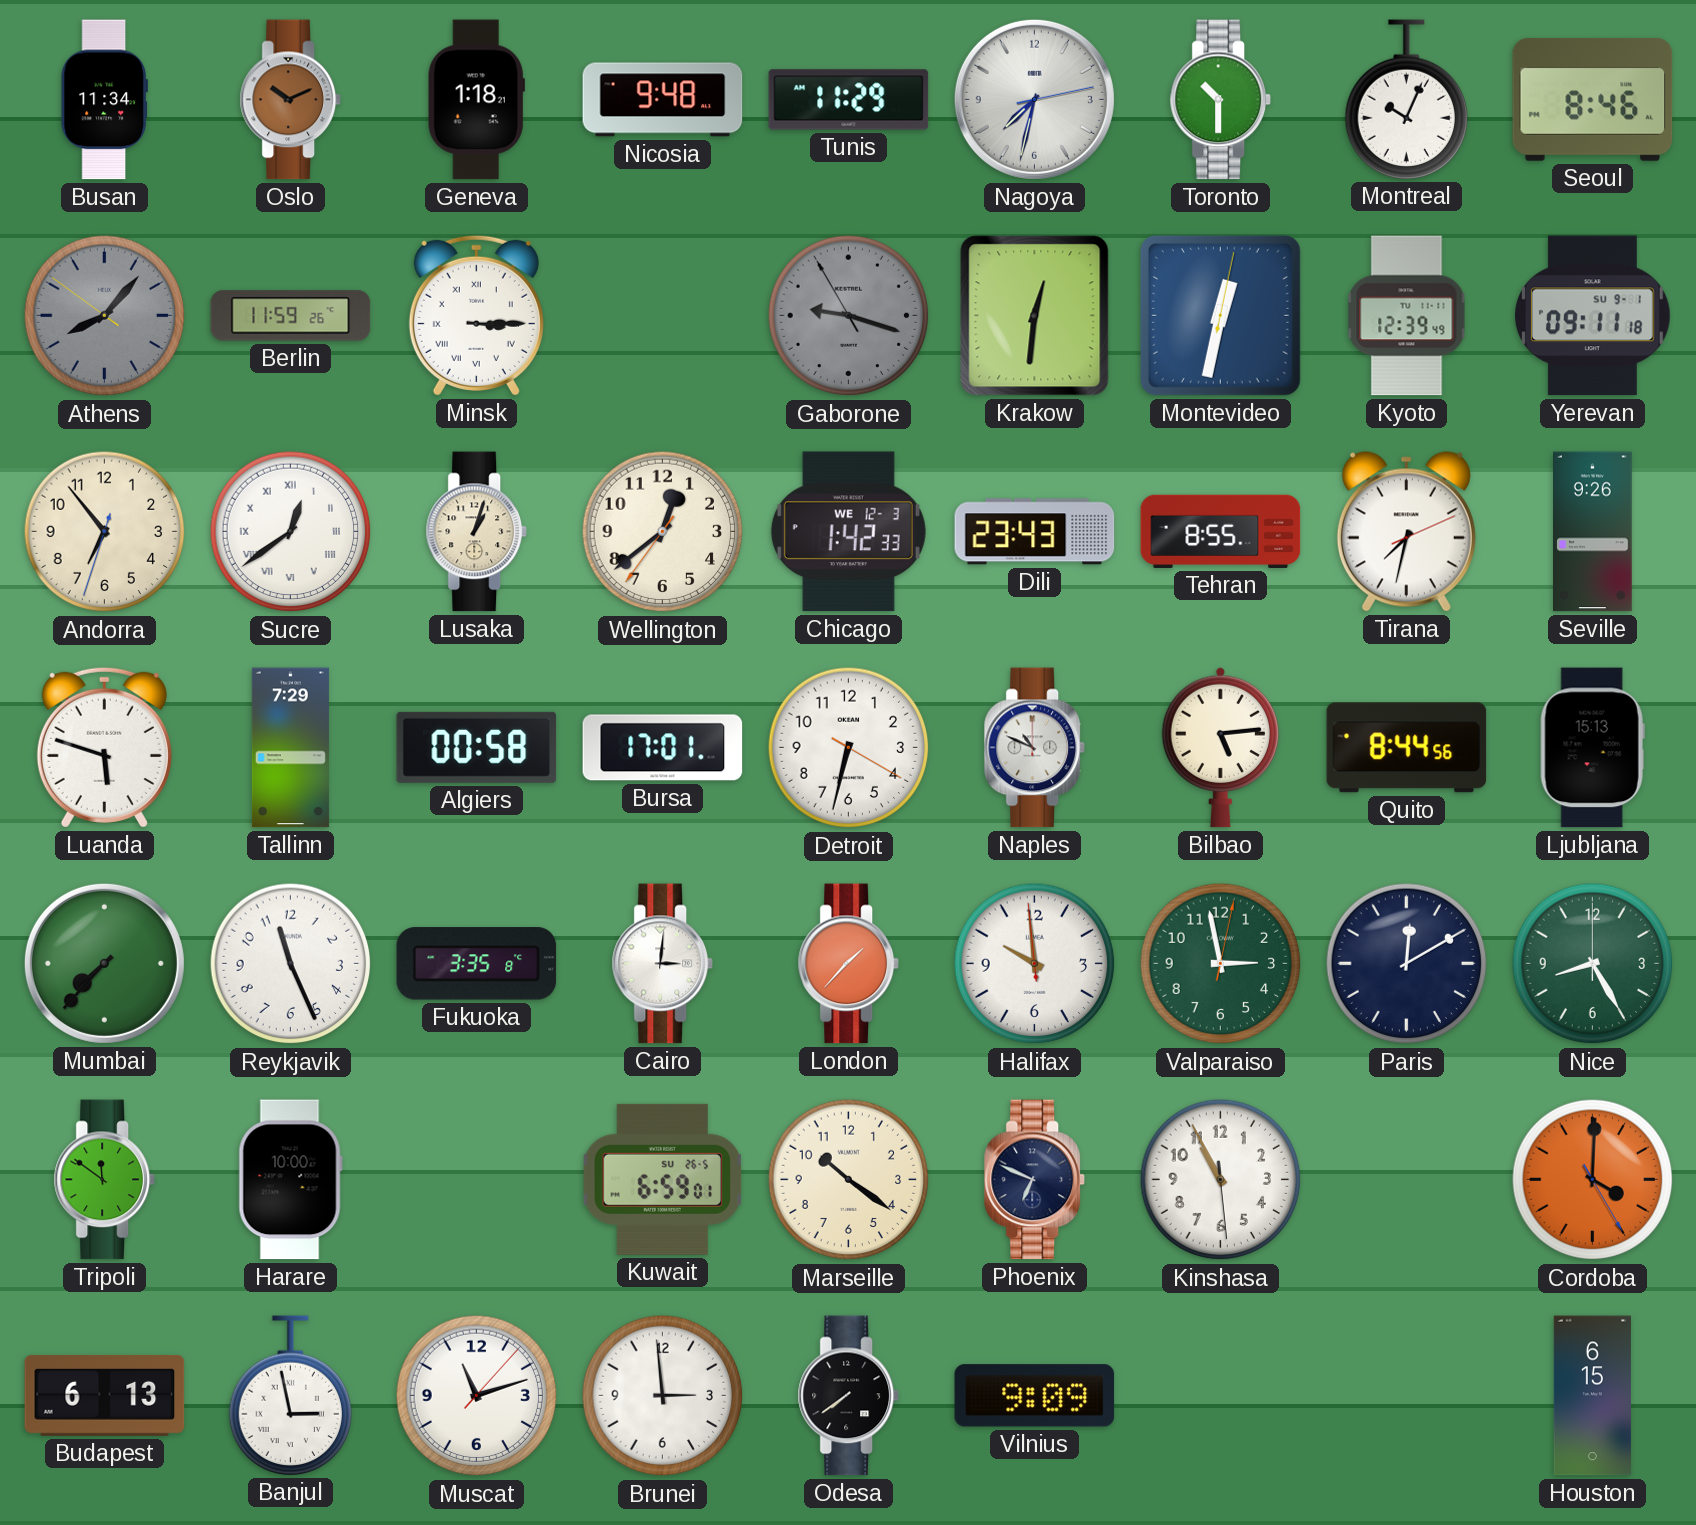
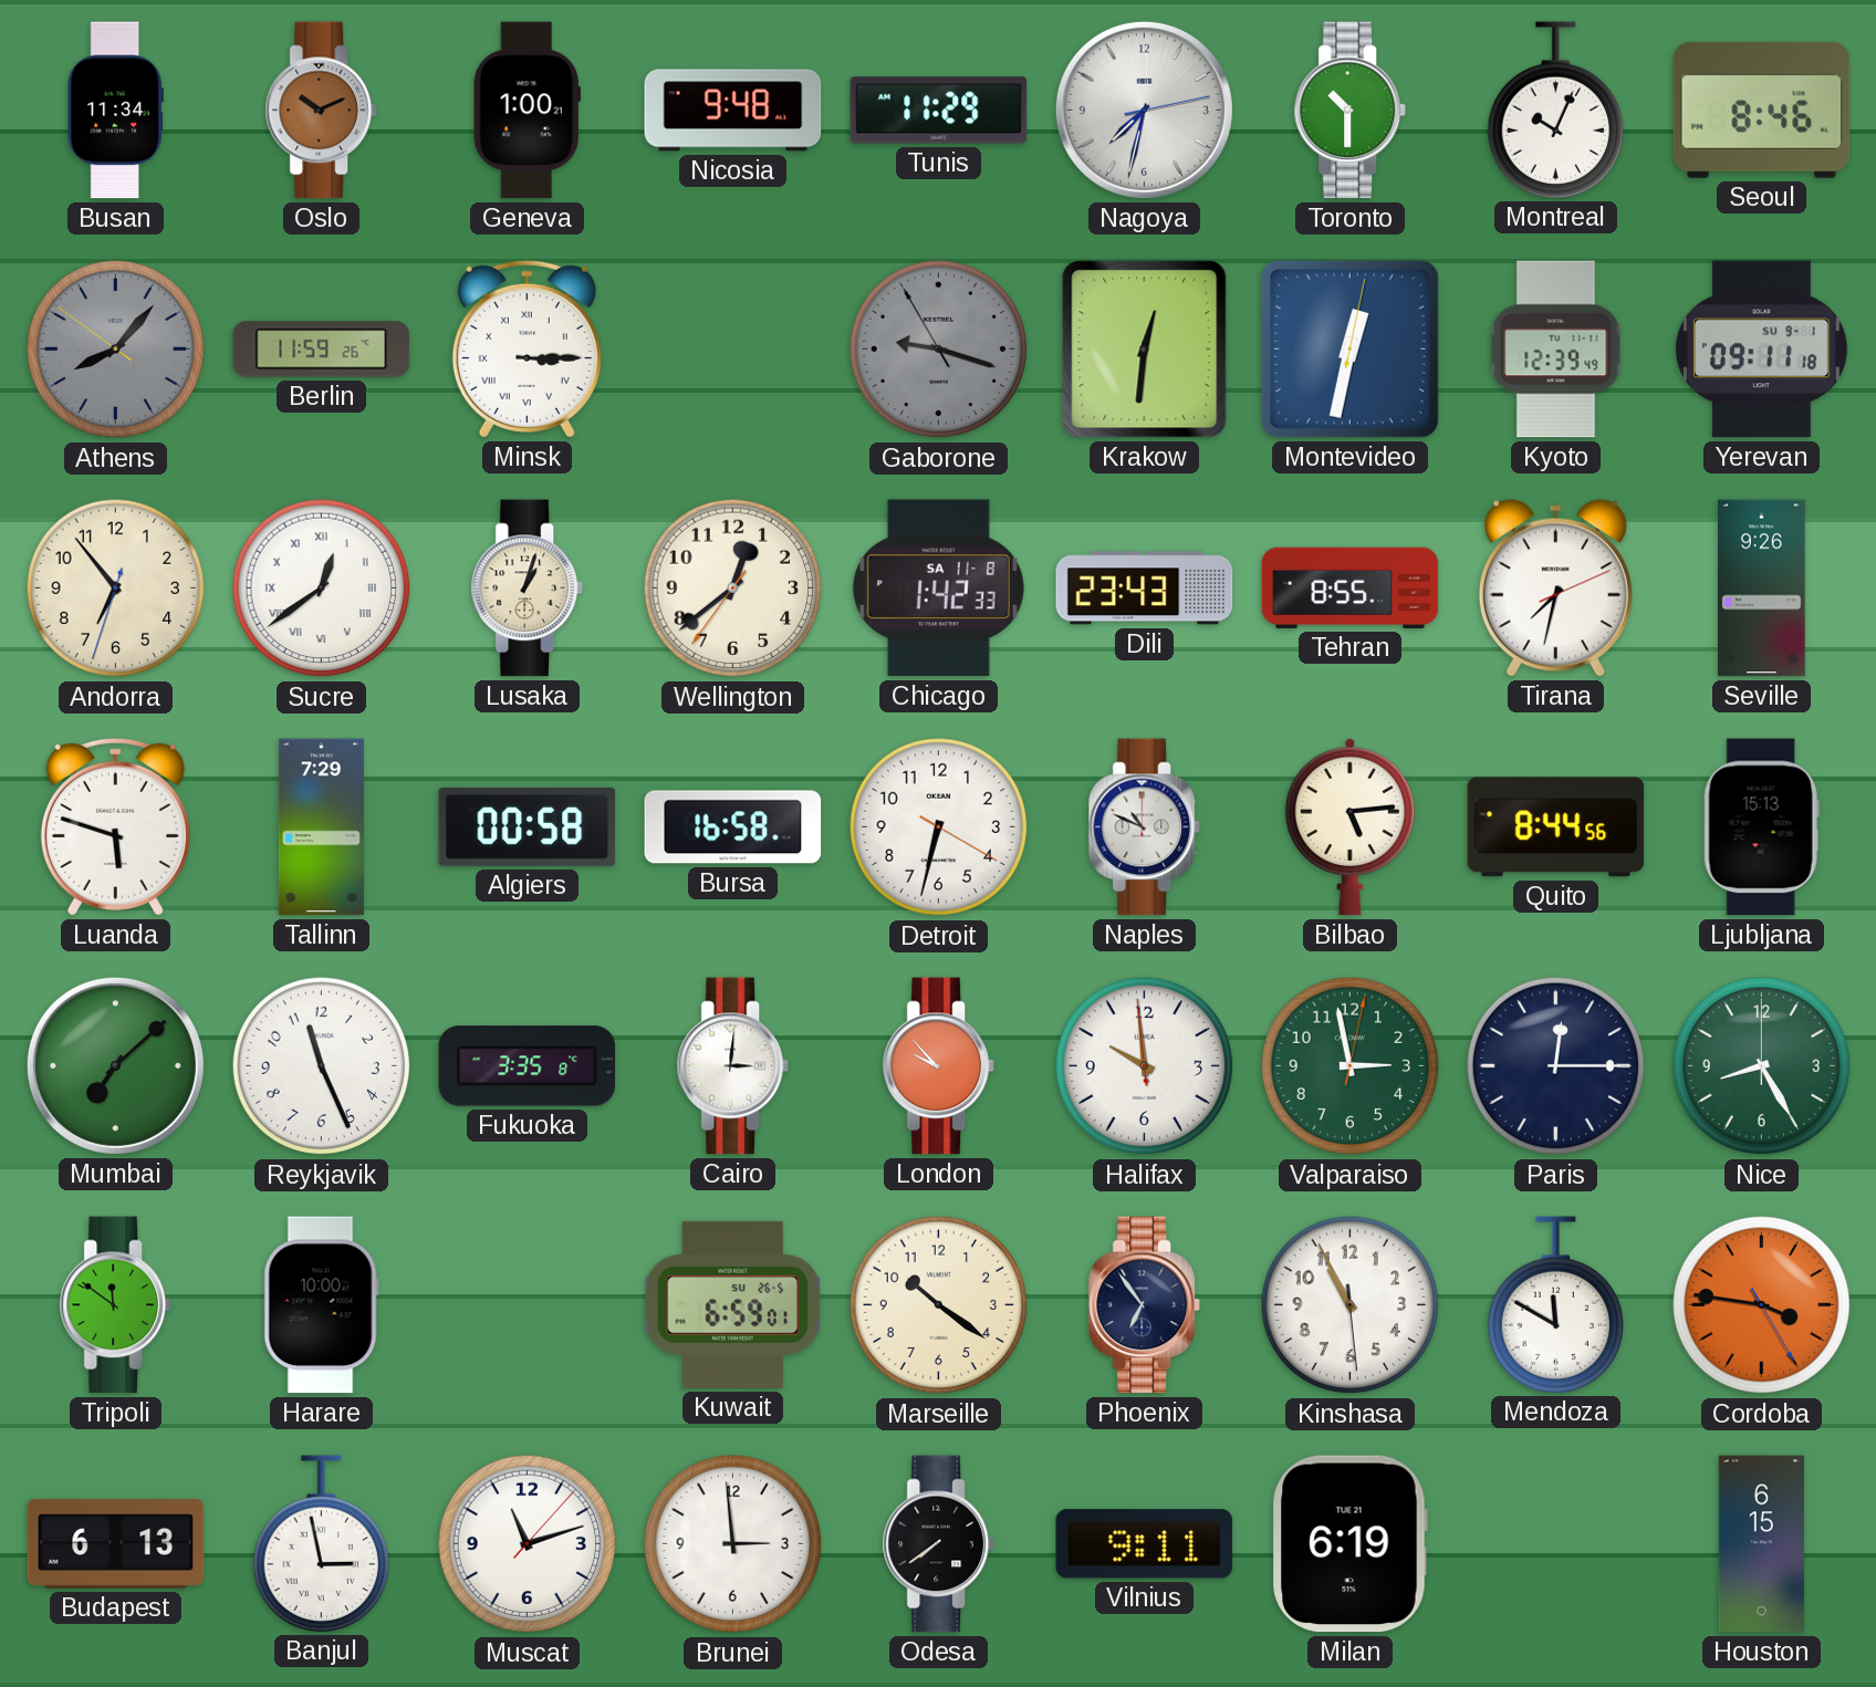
Geneva: 1:18 -> 1:00 (527, 111)
Chicago date: WE 12-3 -> SA 11-8 (938, 589)
Bursa: 17:01 -> 16:58 (733, 827)
Mumbai: 7:37 -> 7:08 (115, 1065)
London: 1:37 -> 9:53 (938, 1066)
Paris: 12:10 -> 12:15 (1556, 1066)
Phoenix: 6:49 -> 6:54 (1144, 1305)
Mendoza: none -> 11:50 (1555, 1304)
Cordoba: 4:00 -> 3:46 (1762, 1305)
Vilnius: 9:09 -> 9:11 (1145, 1544)
Milan: none -> 6:19 (1349, 1544)
